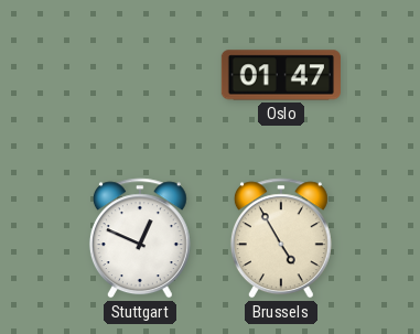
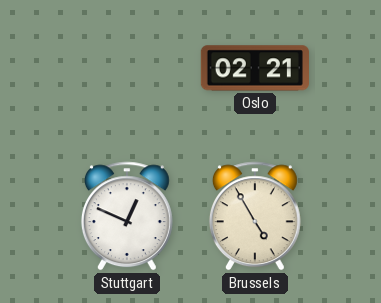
Oslo: 01:47 -> 02:21 (255, 68)
